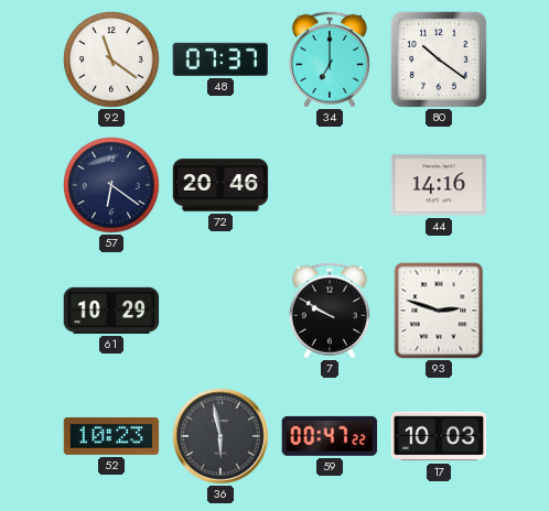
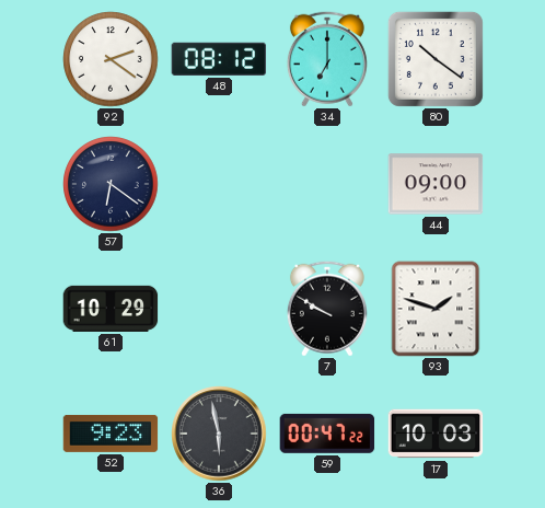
92: 11:21 -> 2:21 (111, 59)
48: 07:37 -> 08:12 (219, 59)
72: 20:46 -> none (220, 185)
44: 14:16 -> 09:00 (436, 184)
93: 2:48 -> 1:48 (436, 309)
52: 10:23 -> 9:23 (111, 434)
